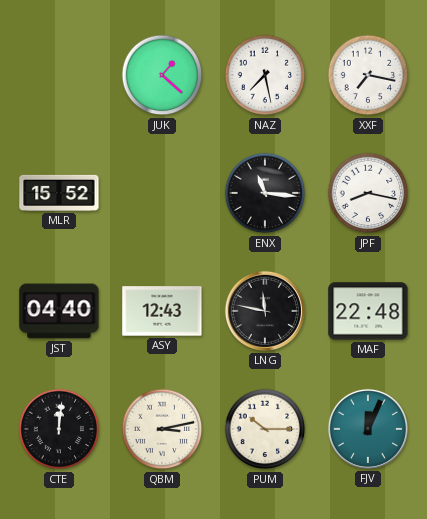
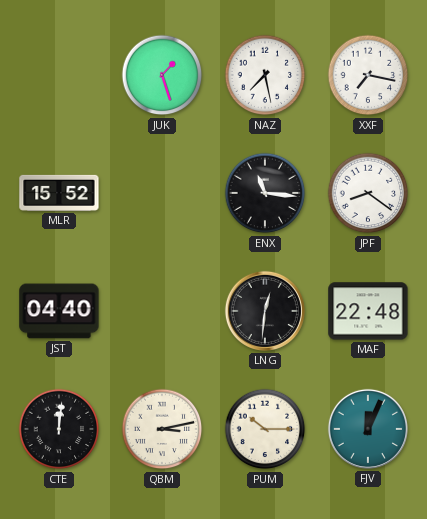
JUK: 1:22 -> 1:27 (162, 75)
JPF: 8:17 -> 8:21 (368, 193)
ASY: 12:43 -> none (162, 311)
LNG: 11:47 -> 12:31 (265, 311)
